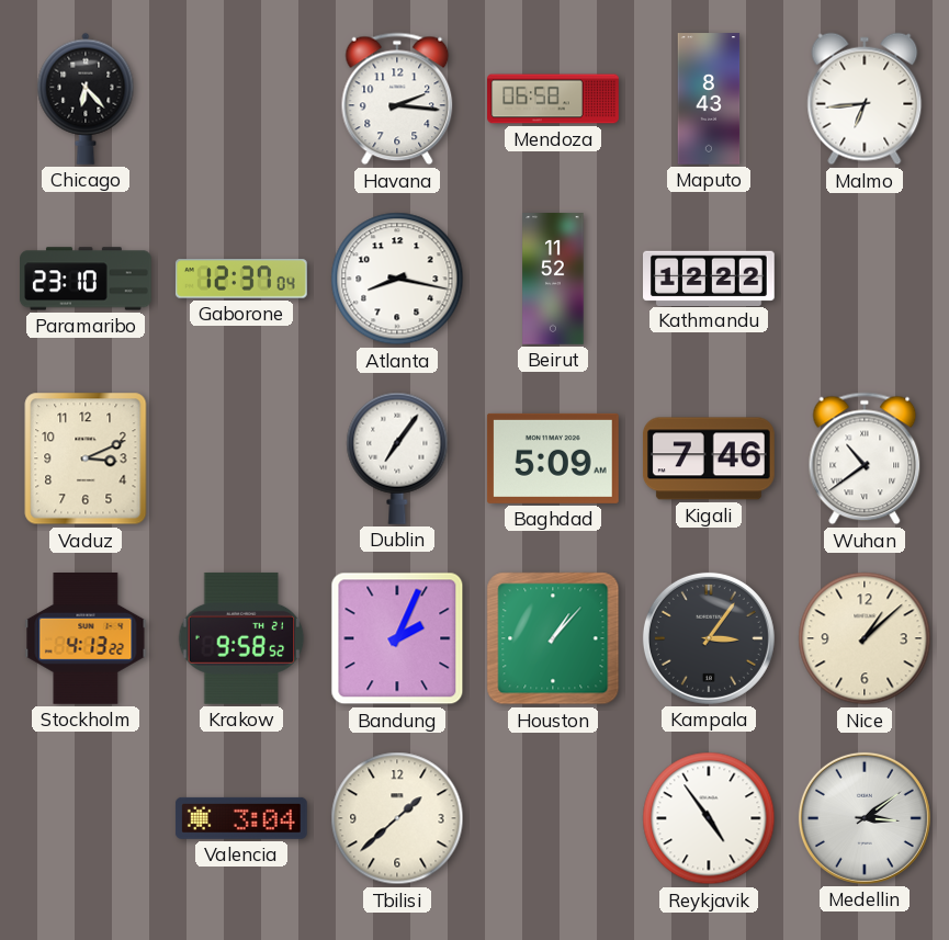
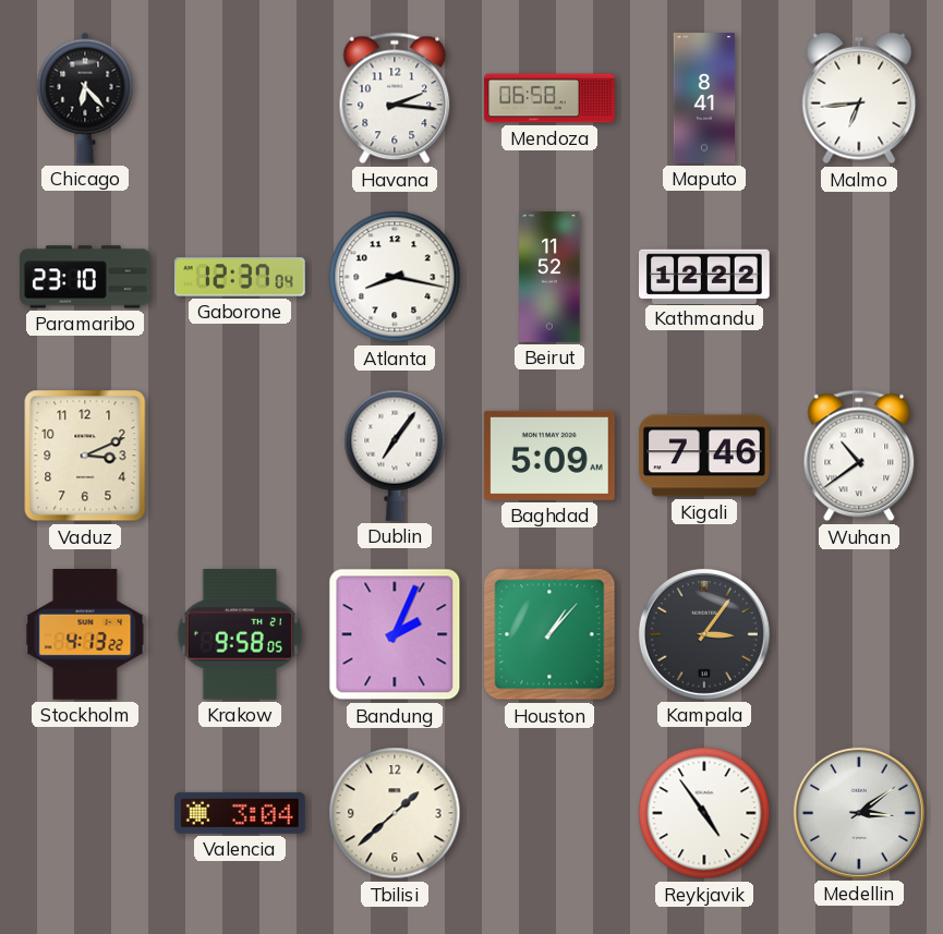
Maputo: 8:43 -> 8:41 (704, 98)
Krakow: 9:58:52 -> 9:58:05 (240, 634)
Nice: 1:08 -> none (865, 638)
